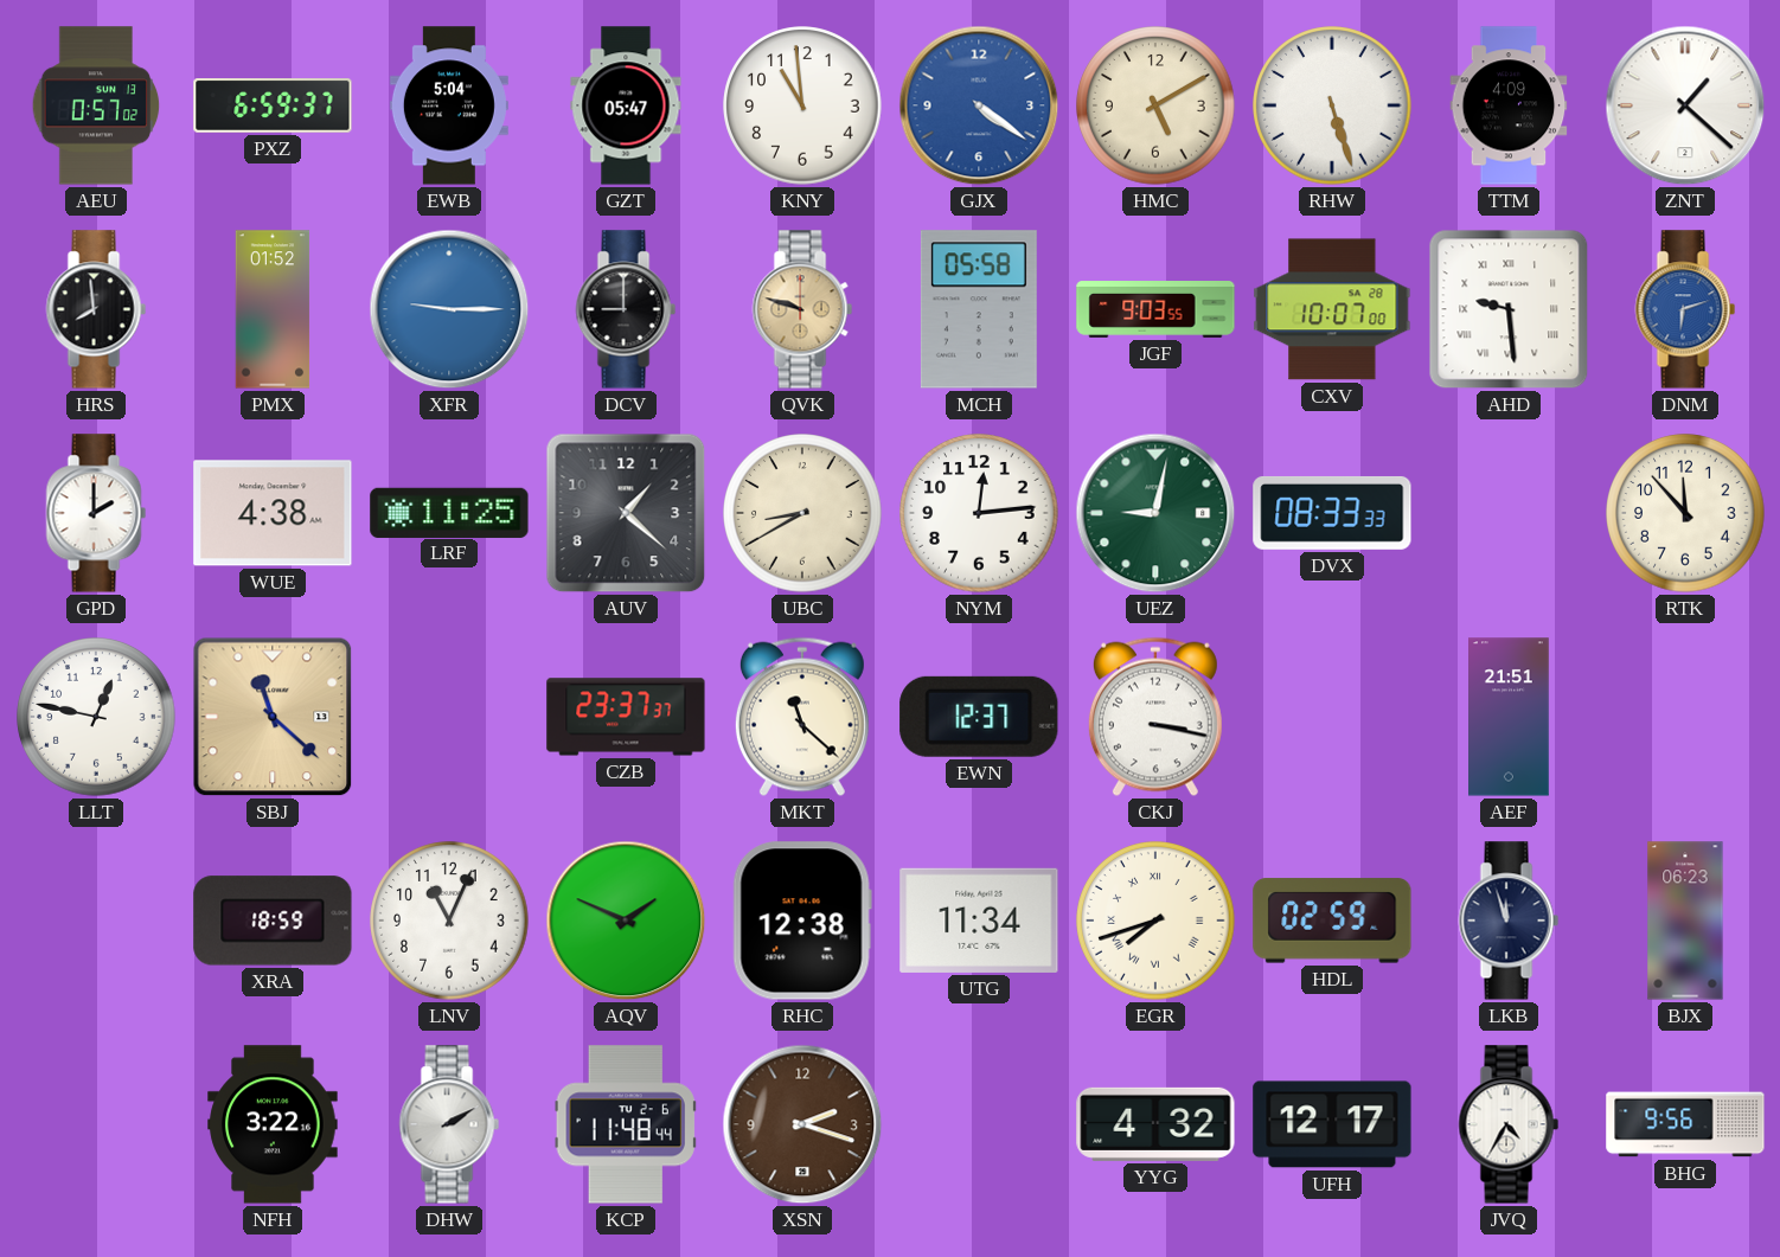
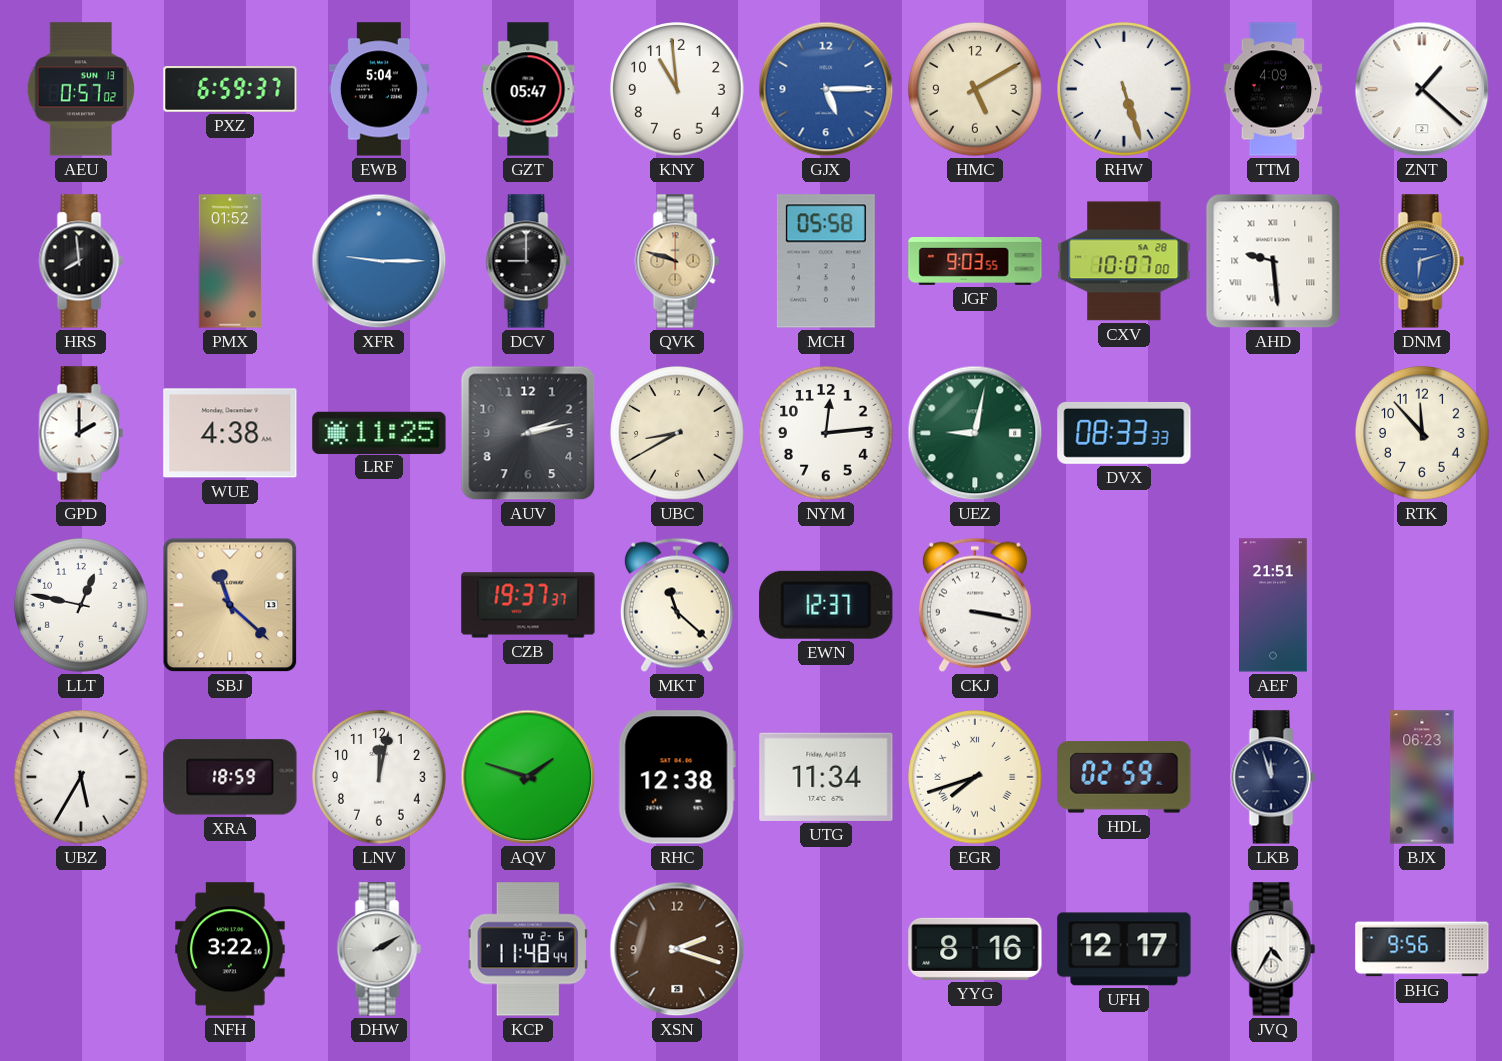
GJX: 4:21 -> 5:15 (826, 89)
AUV: 1:22 -> 2:13 (528, 433)
CZB: 23:37 -> 19:37 (528, 605)
UBZ: none -> 5:35 (81, 777)
LNV: 11:04 -> 12:02 (379, 777)
AQV: 1:49 -> 1:48 (528, 777)
YYG: 4:32 -> 8:16 (975, 949)
